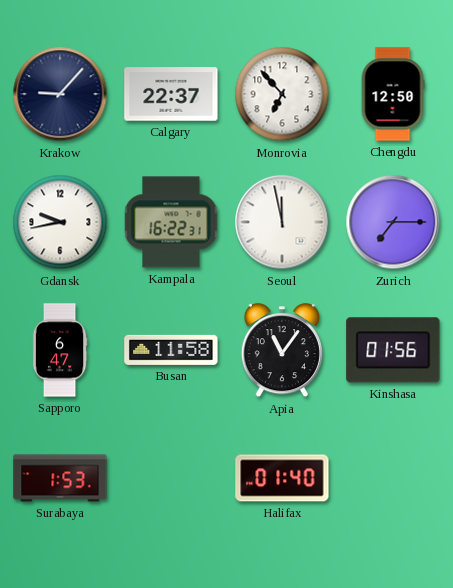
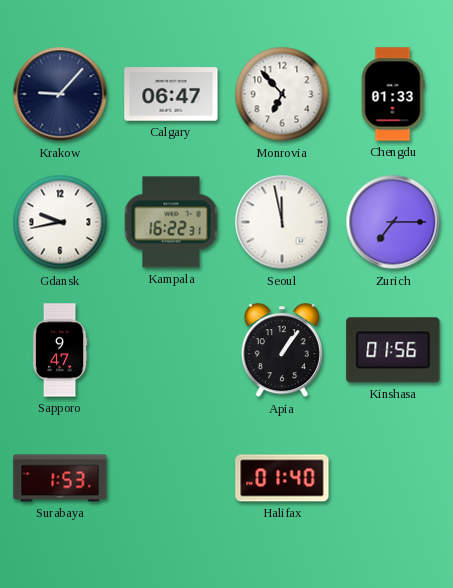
Calgary: 22:37 -> 06:47 (171, 94)
Chengdu: 12:50 -> 01:33 (393, 94)
Sapporo: 6:47 -> 9:47 (60, 350)
Busan: 11:58 -> none (171, 350)
Apia: 11:06 -> 1:06 (282, 351)
